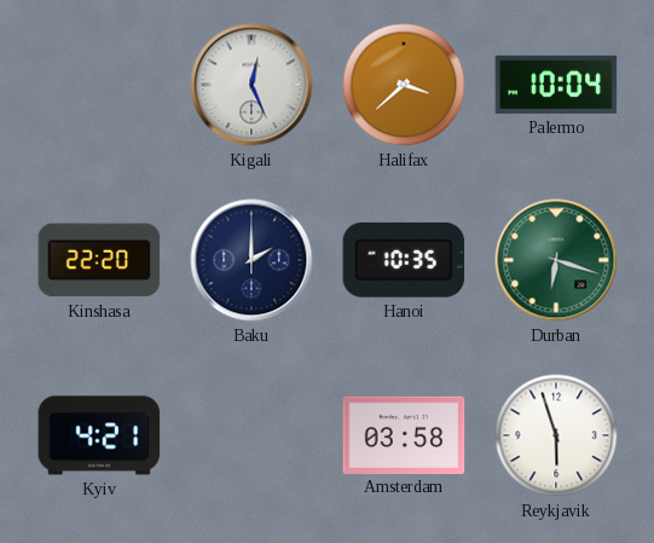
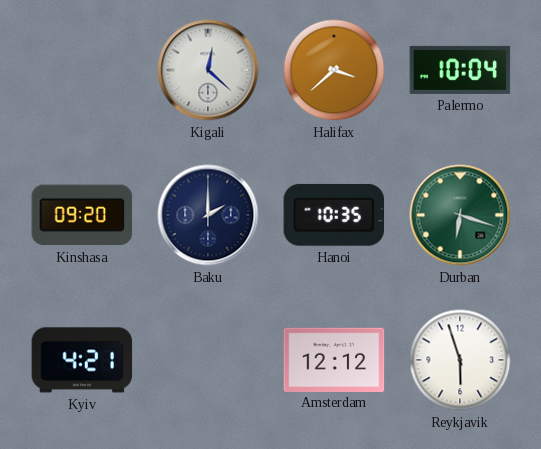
Kigali: 12:26 -> 12:22 (208, 70)
Kinshasa: 22:20 -> 09:20 (82, 215)
Amsterdam: 03:58 -> 12:12 (334, 359)
